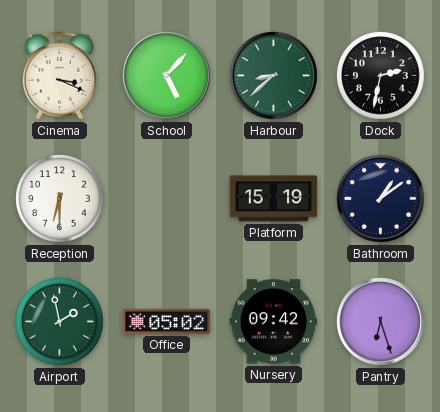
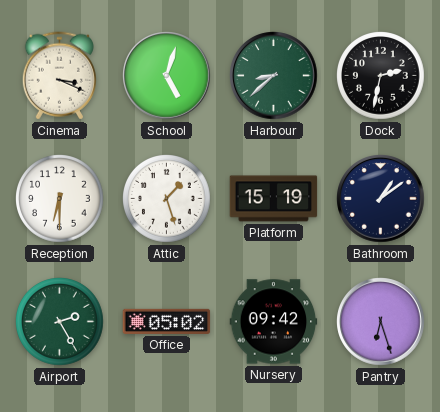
School: 5:07 -> 5:03 (167, 76)
Attic: none -> 1:27 (167, 199)
Airport: 1:58 -> 2:25 (60, 322)
